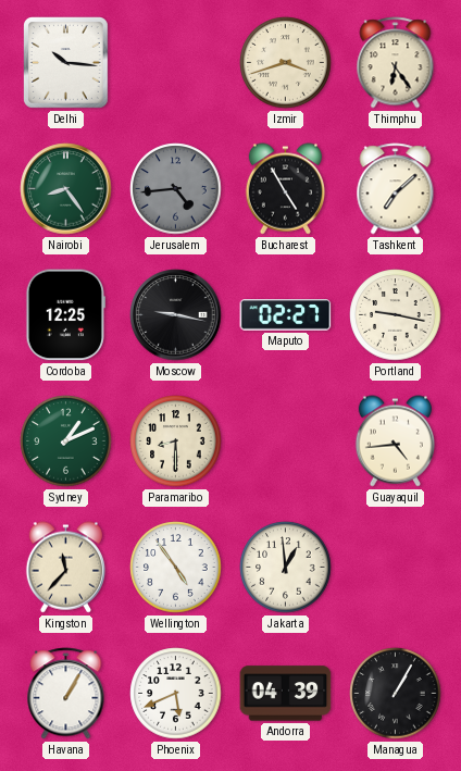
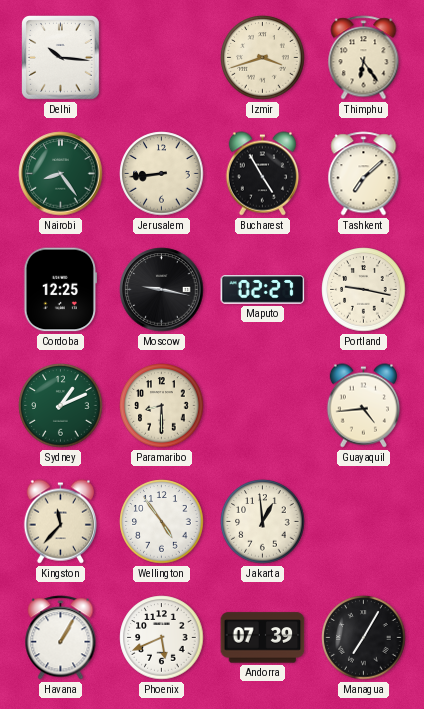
Jerusalem: 4:44 -> 8:44 (162, 174)
Jerusalem dial: grey -> cream (162, 174)
Andorra: 04:39 -> 07:39 (263, 638)
Managua: 1:05 -> 7:05 (364, 638)
